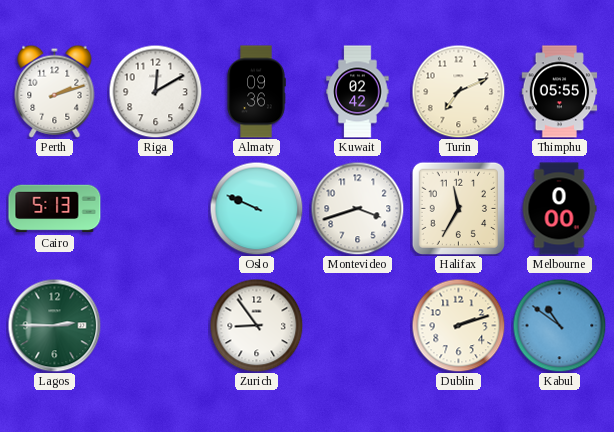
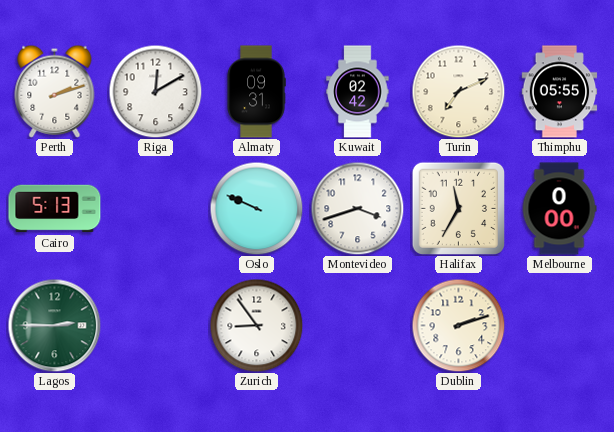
Almaty: 09:36 -> 09:31 (256, 92)
Kabul: 10:51 -> none (559, 325)
